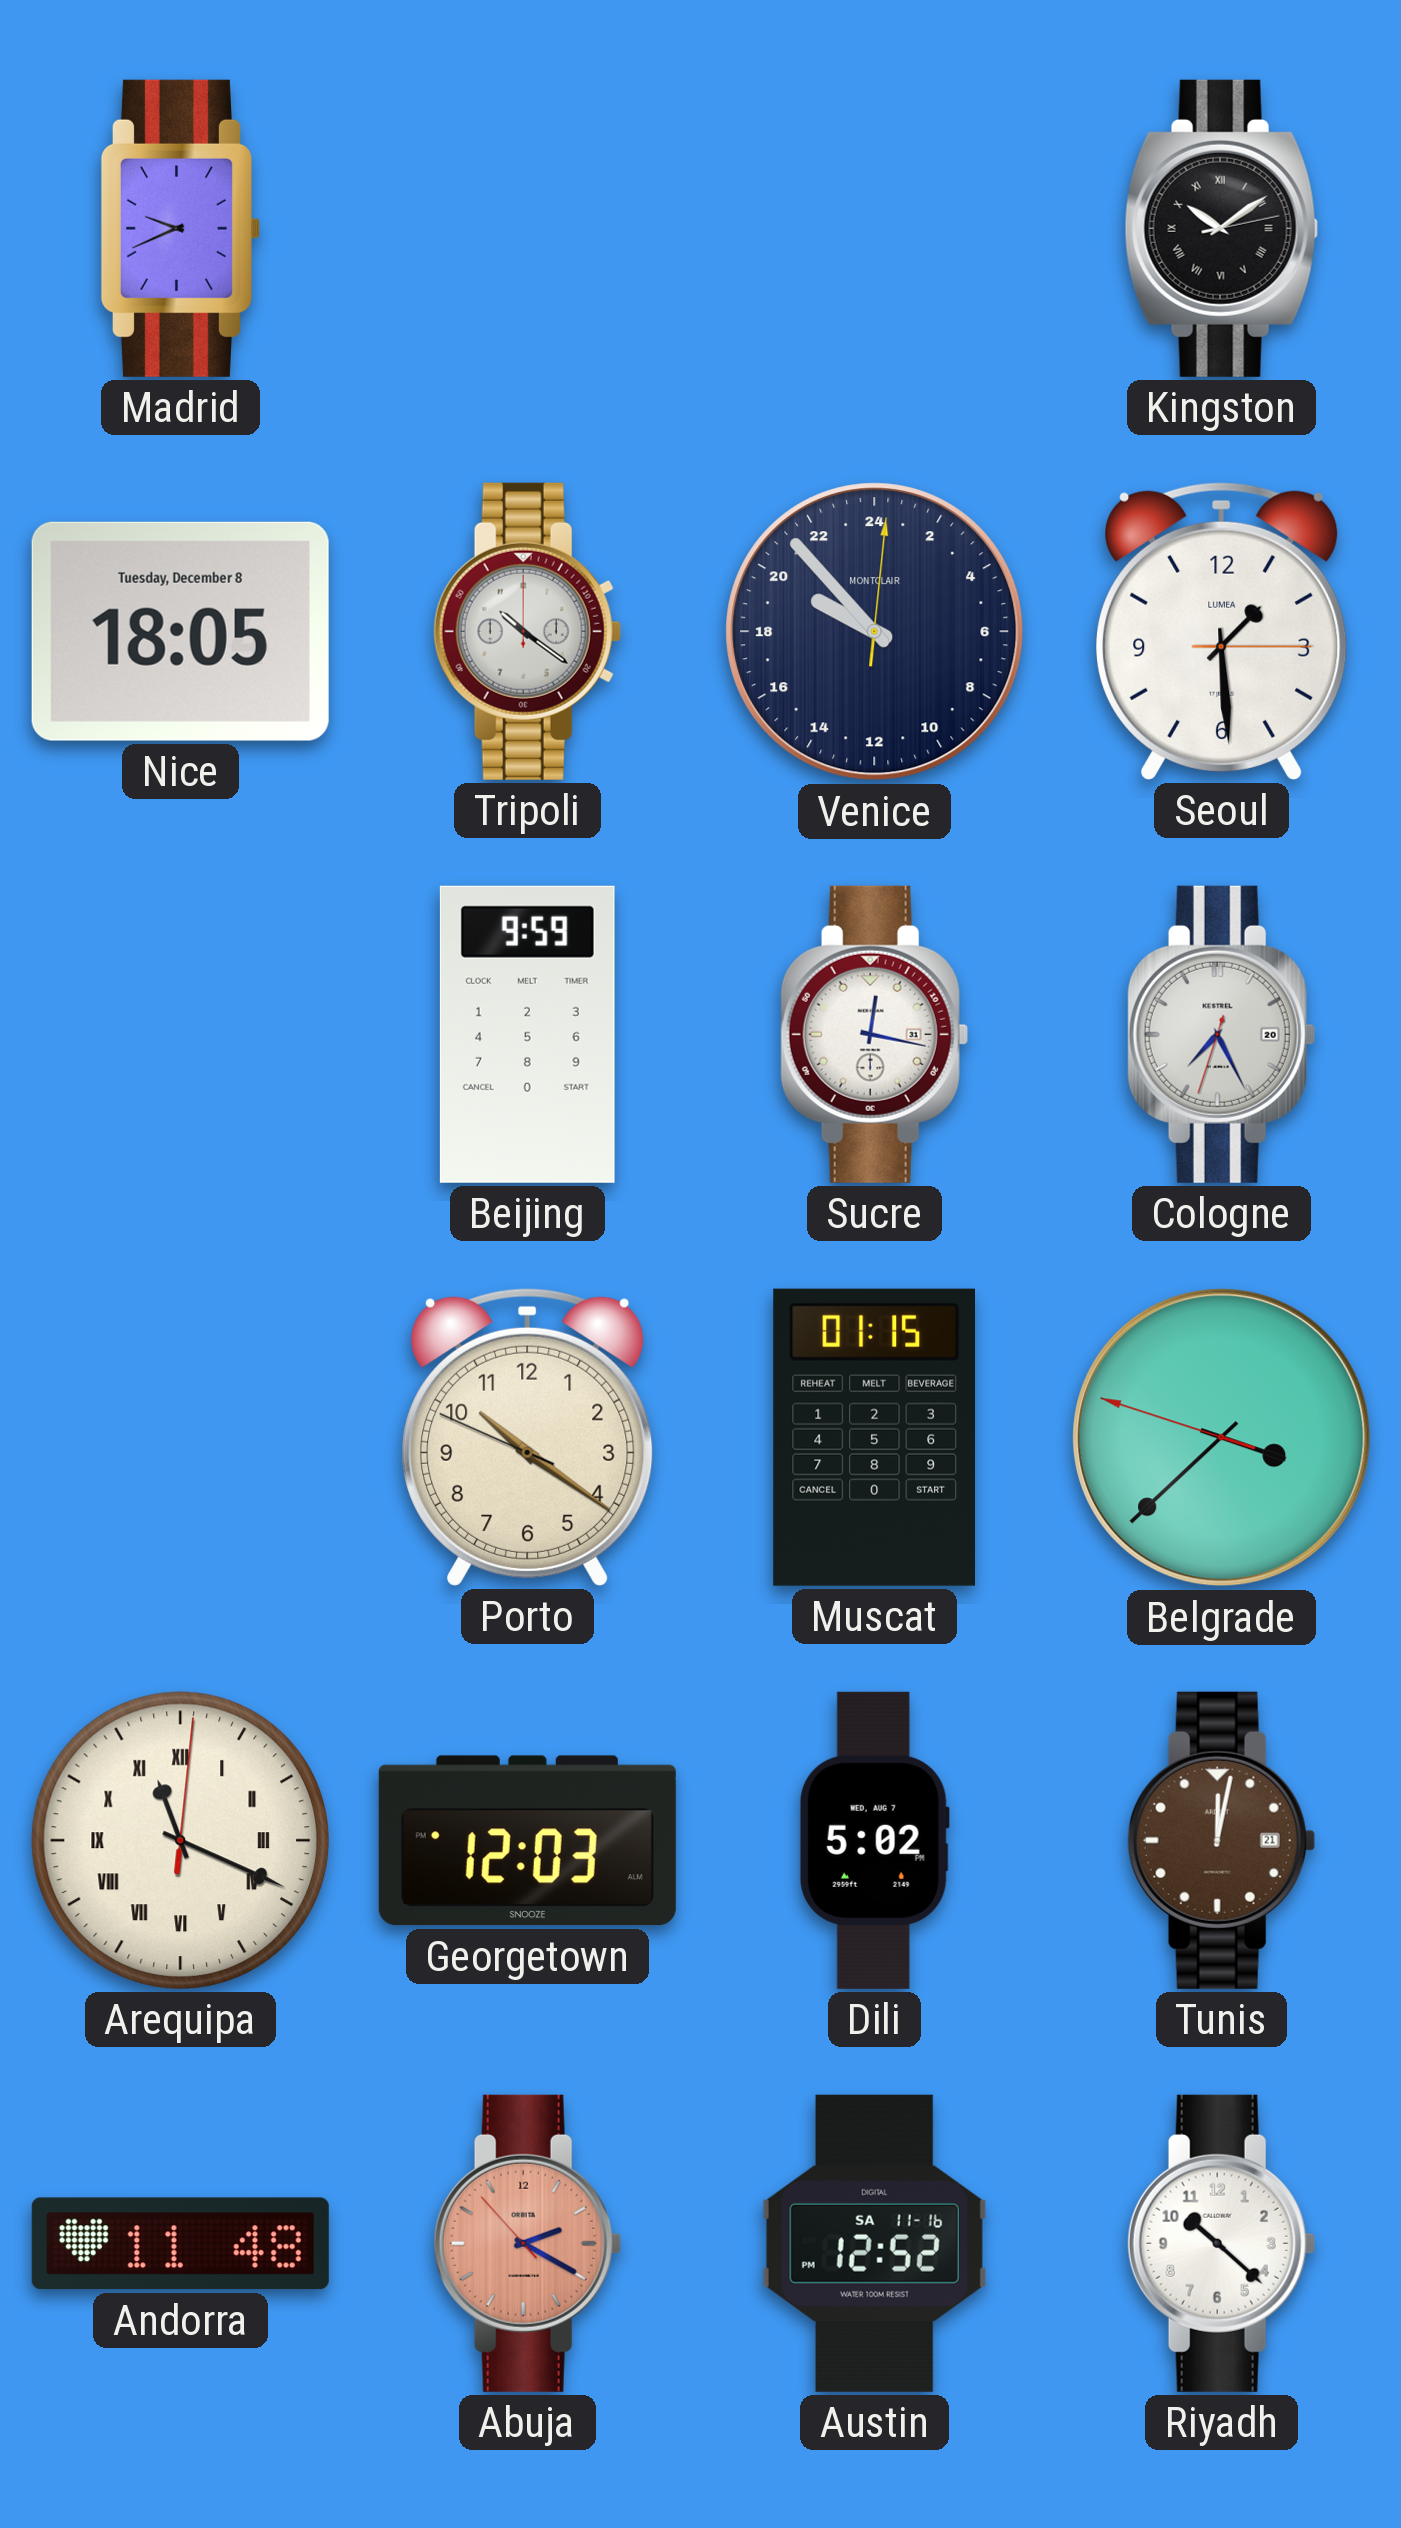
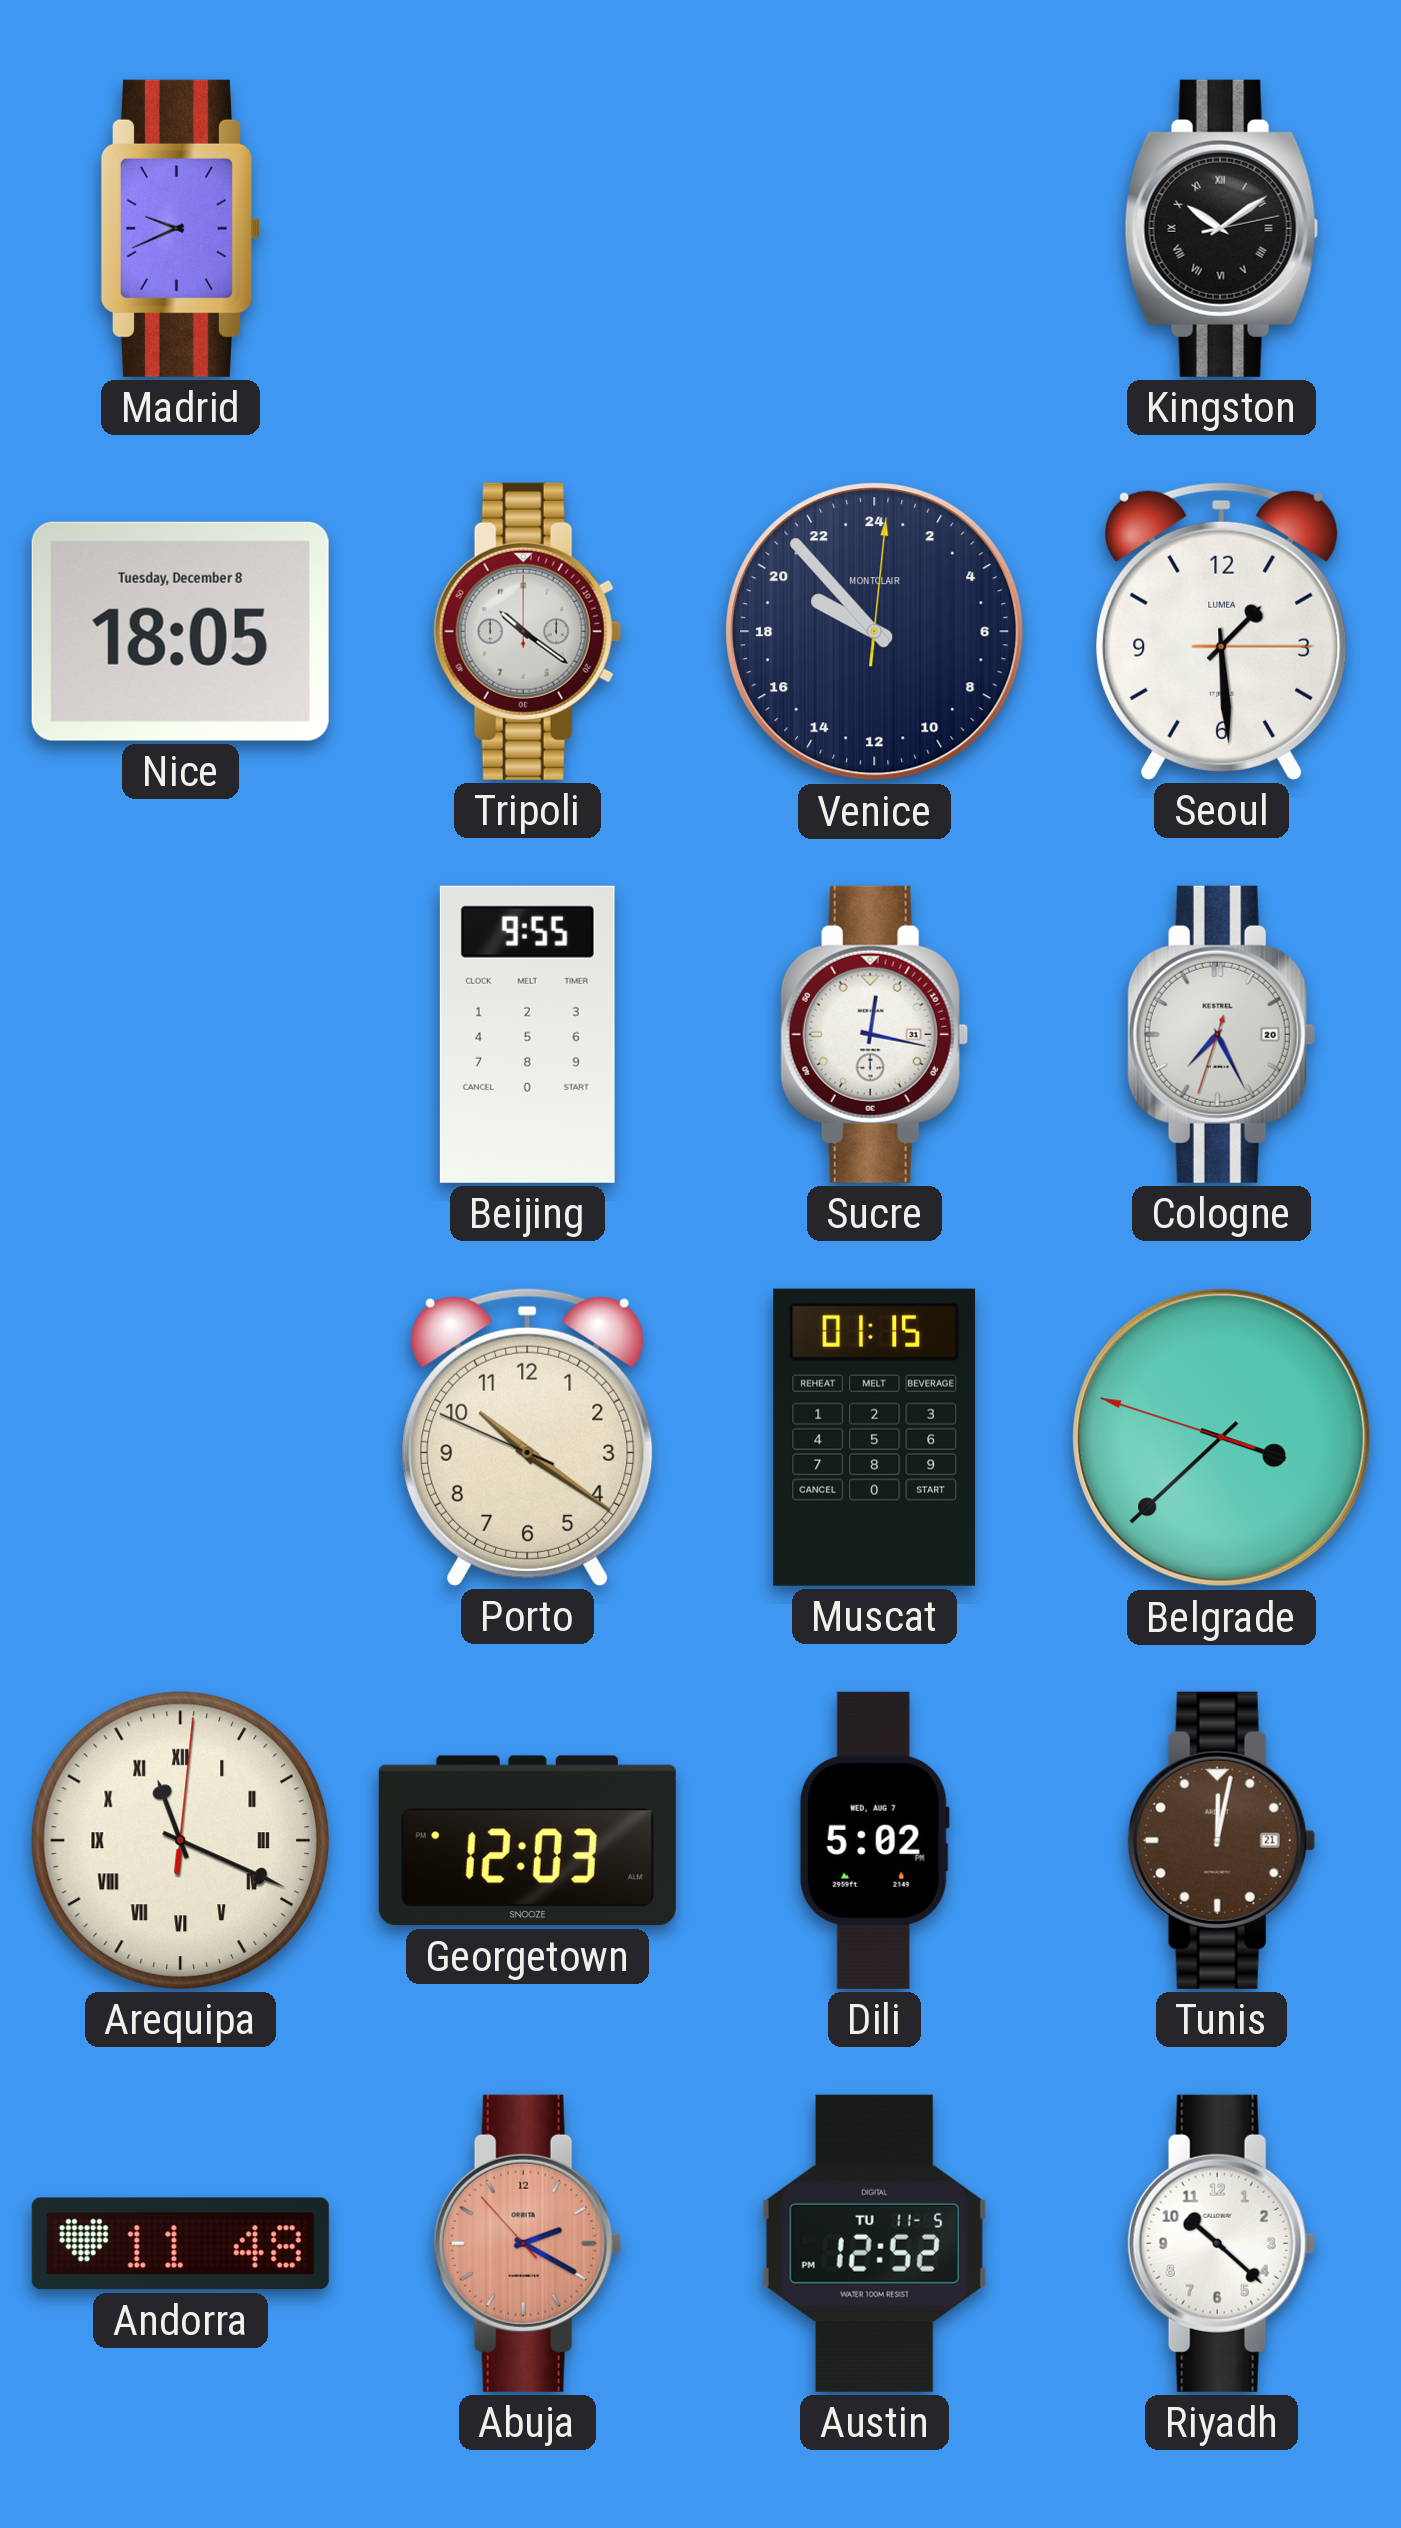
Beijing: 9:59 -> 9:55 (527, 1034)
Austin date: SA 11-16 -> TU 11-5 (874, 2243)
